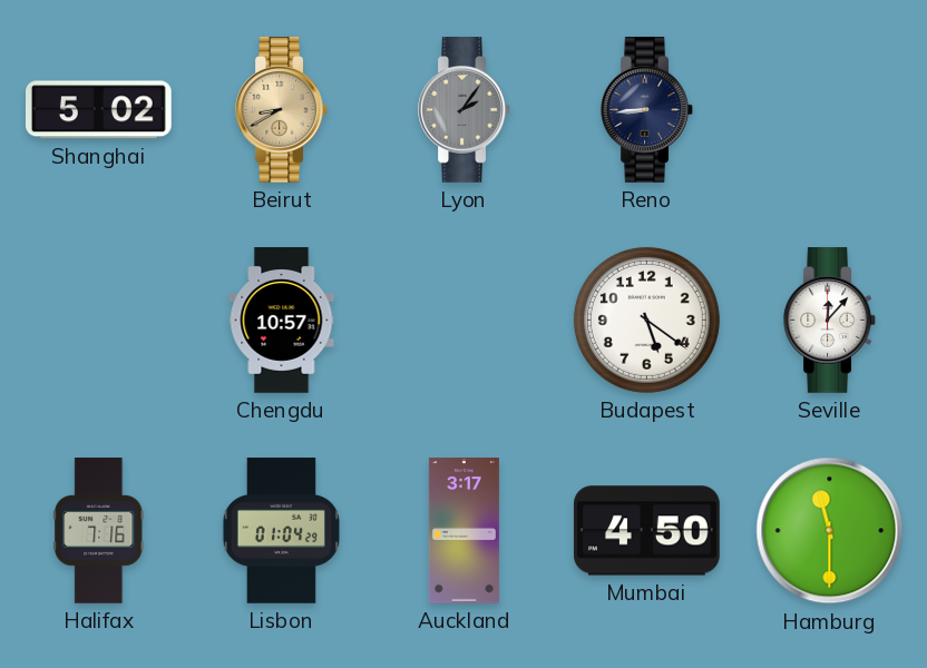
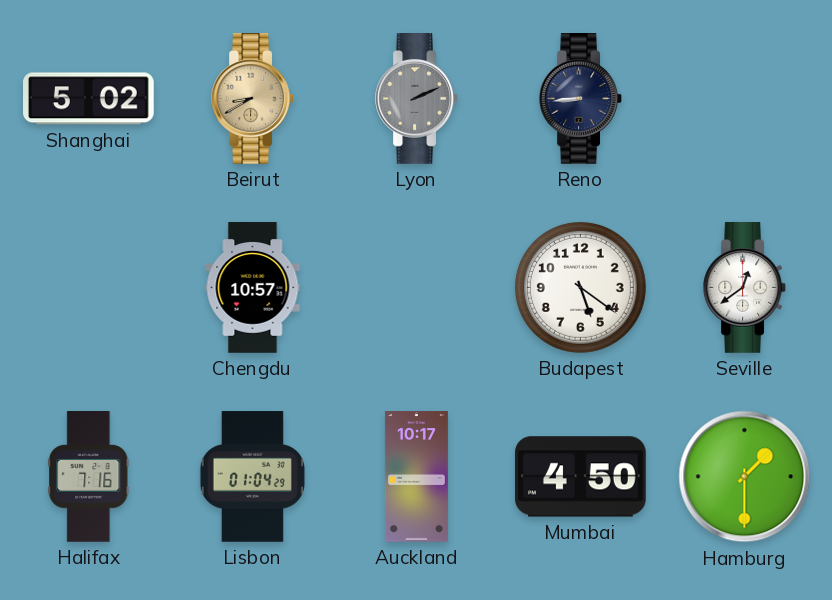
Lyon: 2:06 -> 2:11 (416, 99)
Seville: 12:07 -> 12:39 (744, 288)
Auckland: 3:17 -> 10:17 (416, 477)
Hamburg: 11:30 -> 1:30 (745, 477)
